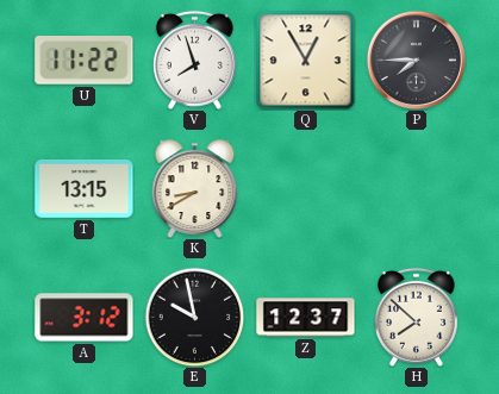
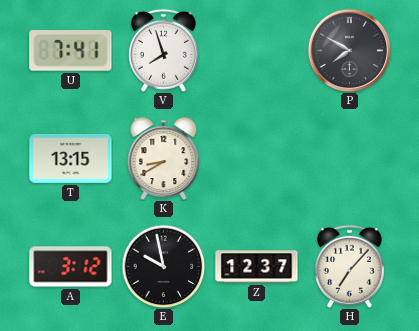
U: 11:22 -> 7:41 (71, 51)
Q: 12:55 -> none (305, 60)
P: 7:45 -> 7:50 (349, 50)
H: 7:52 -> 7:07 (349, 266)
